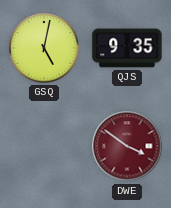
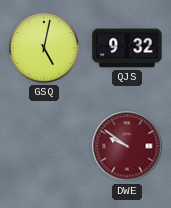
QJS: 9:35 -> 9:32 (127, 48)
DWE: 3:51 -> 9:51 (127, 146)
